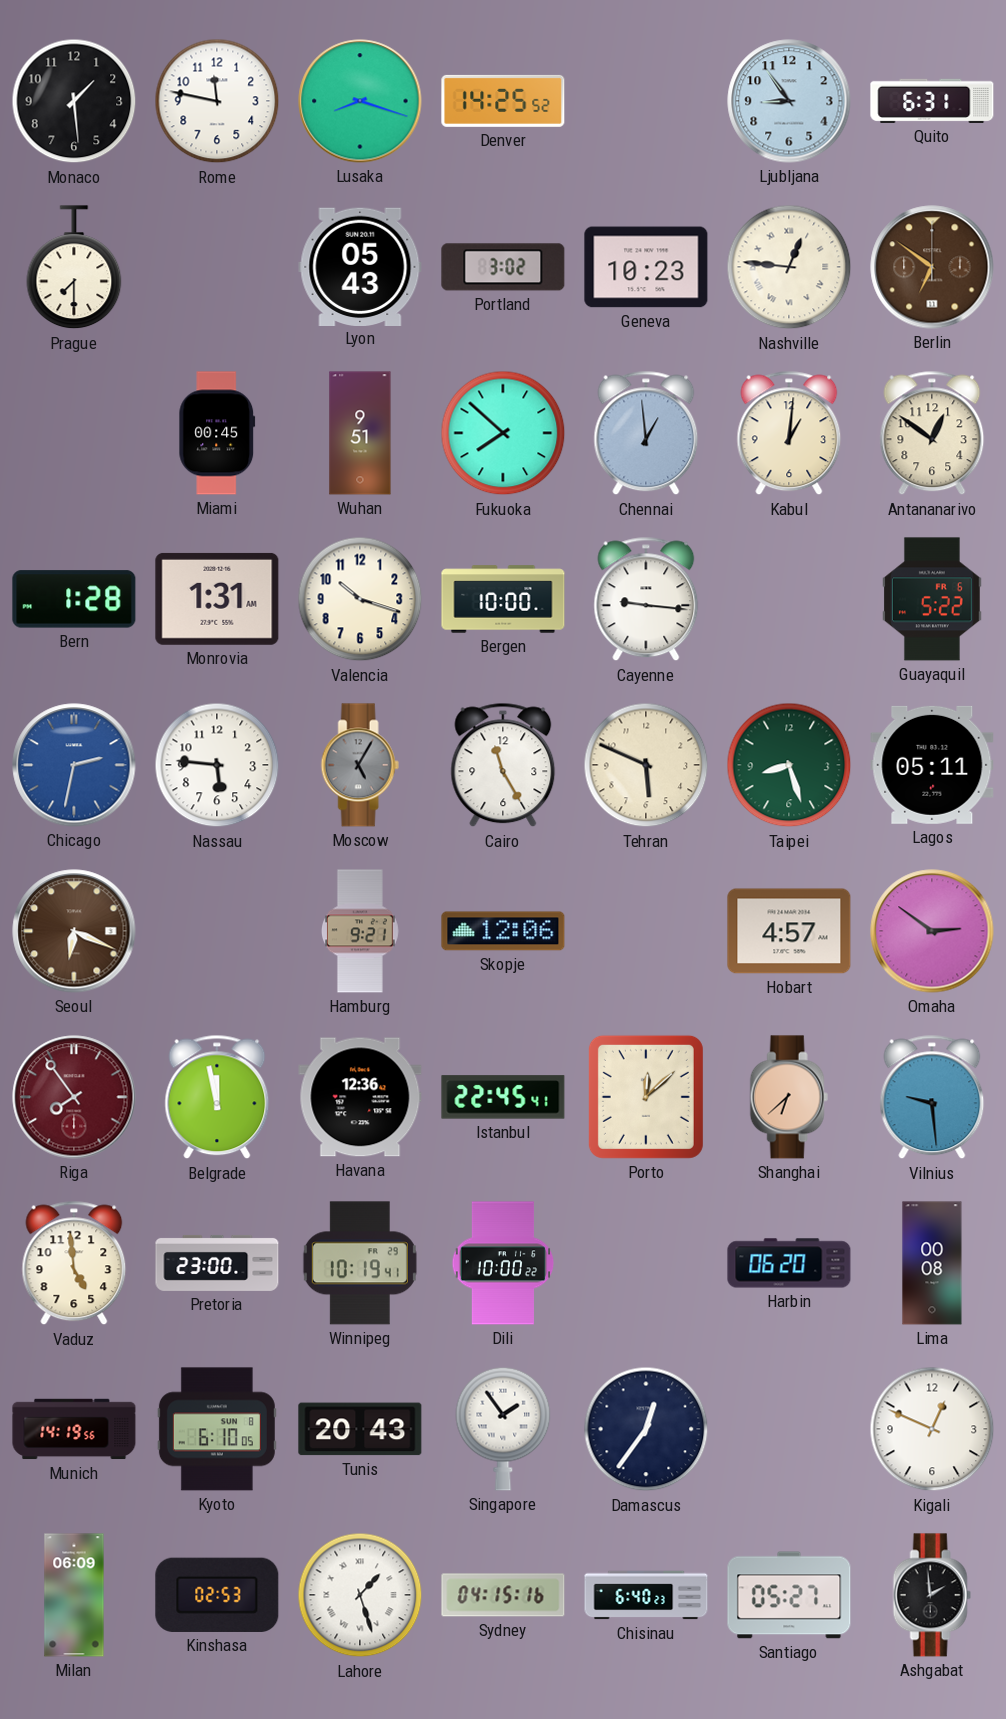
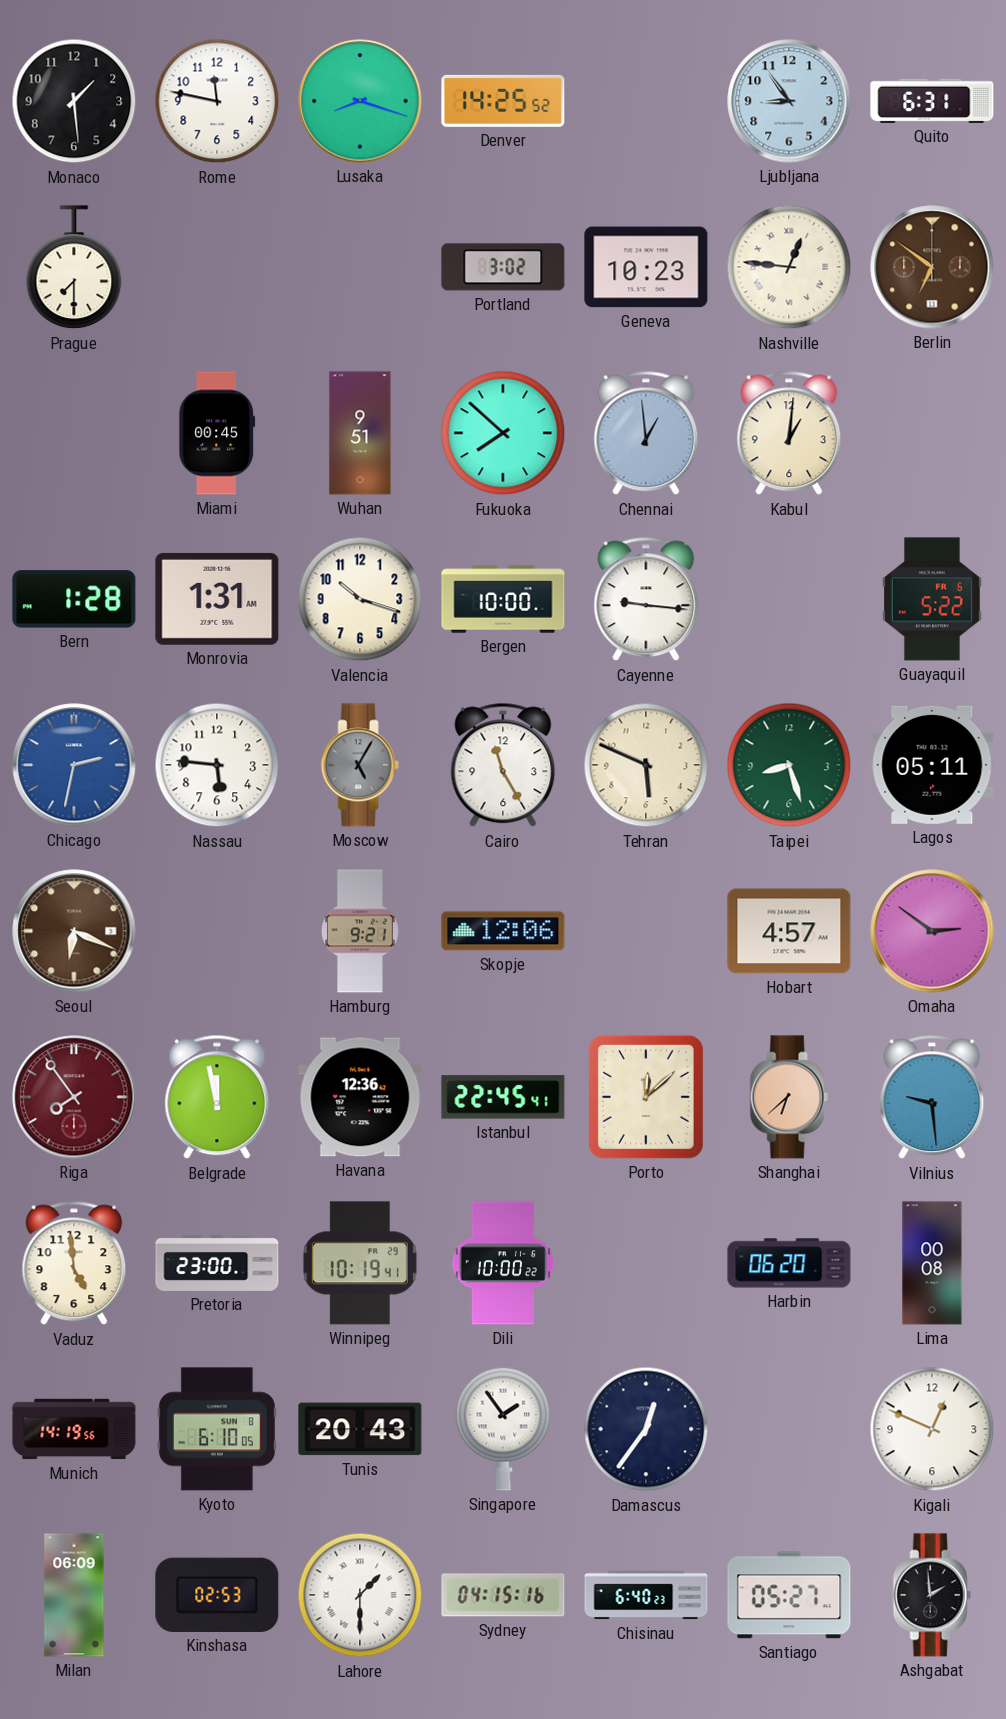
Lyon: 05:43 -> none (360, 266)
Antananarivo: 12:51 -> none (932, 433)
Lahore: 1:27 -> 1:30 (360, 1595)
